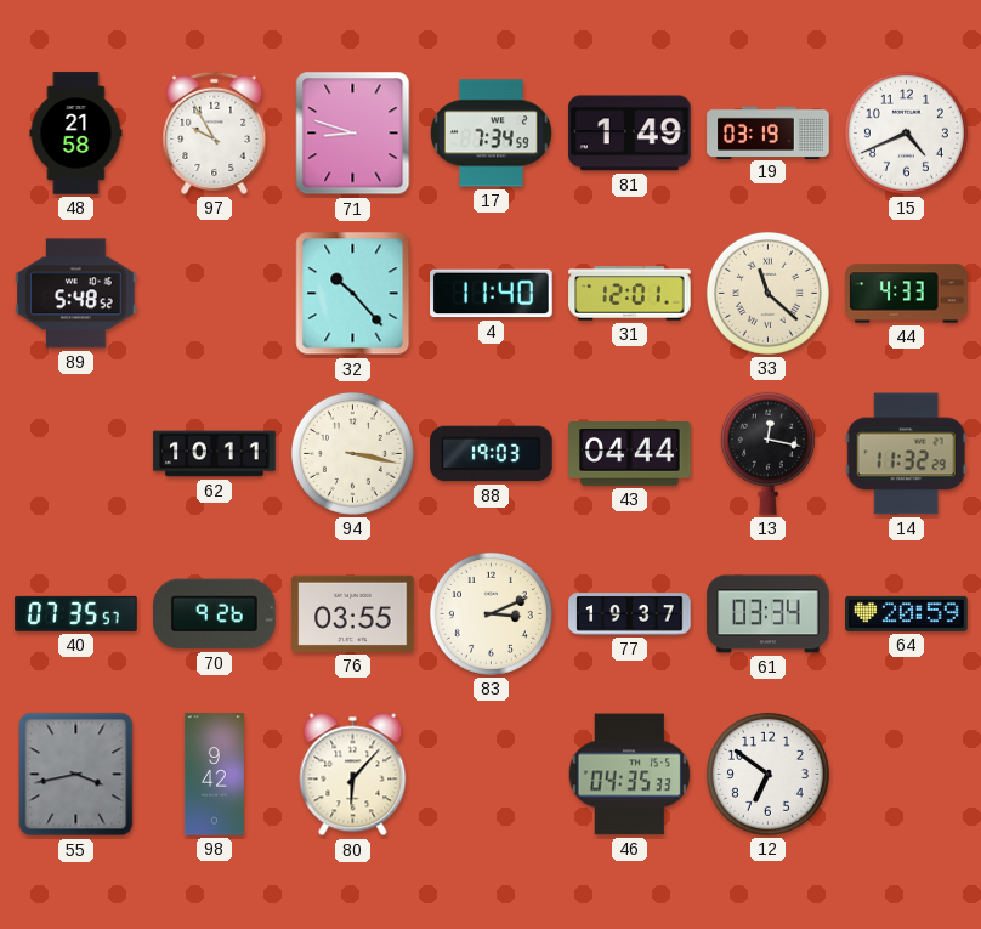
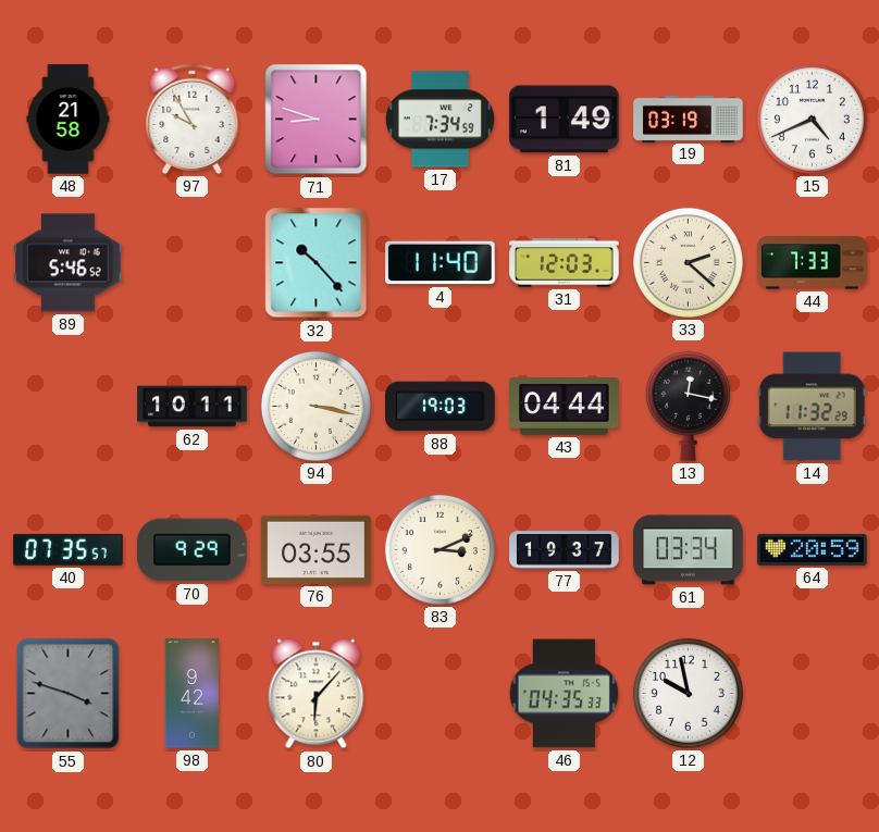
89: 5:48 -> 5:46 (69, 263)
31: 12:01 -> 12:03 (565, 263)
33: 11:22 -> 2:22 (688, 262)
44: 4:33 -> 7:33 (813, 263)
70: 9:26 -> 9:29 (193, 550)
55: 3:43 -> 3:48 (69, 694)
12: 6:51 -> 9:58 (688, 693)
